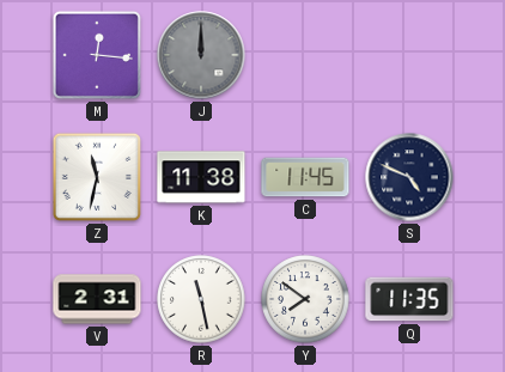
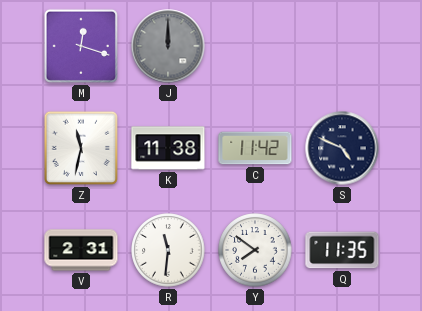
M: 12:16 -> 12:18 (81, 46)
C: 11:45 -> 11:42 (255, 148)
R: 11:28 -> 11:31 (168, 250)
